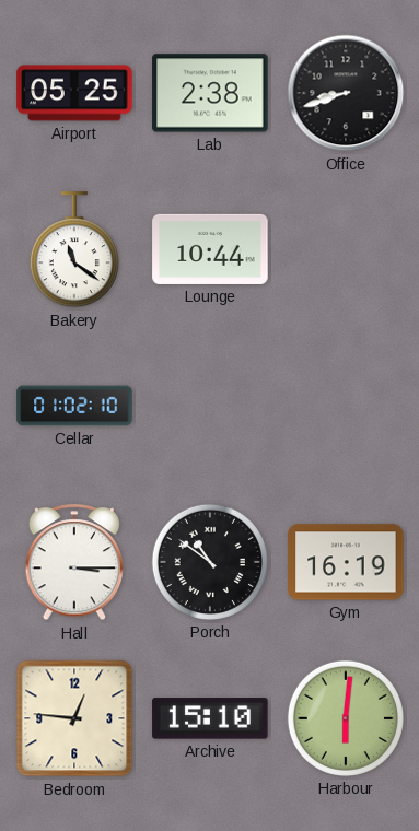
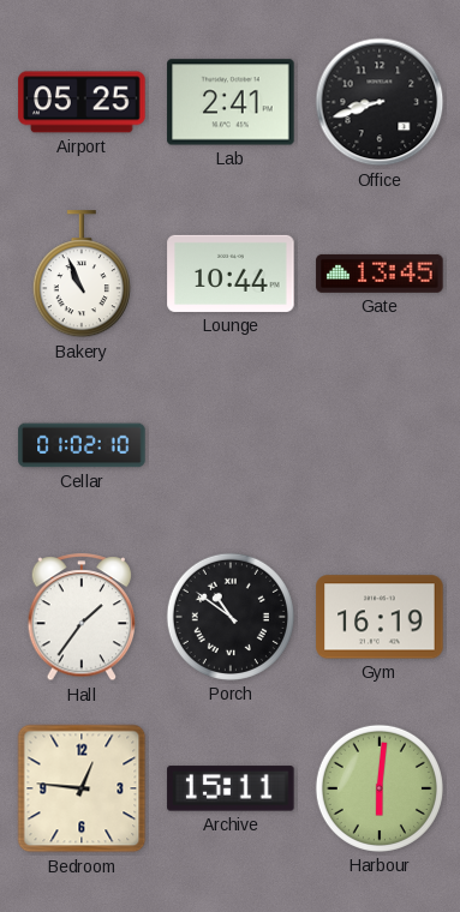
Lab: 2:38 -> 2:41 (231, 102)
Bakery: 11:21 -> 10:56 (82, 275)
Gate: none -> 13:45 (380, 274)
Hall: 3:15 -> 1:36 (82, 618)
Archive: 15:10 -> 15:11 (231, 788)
